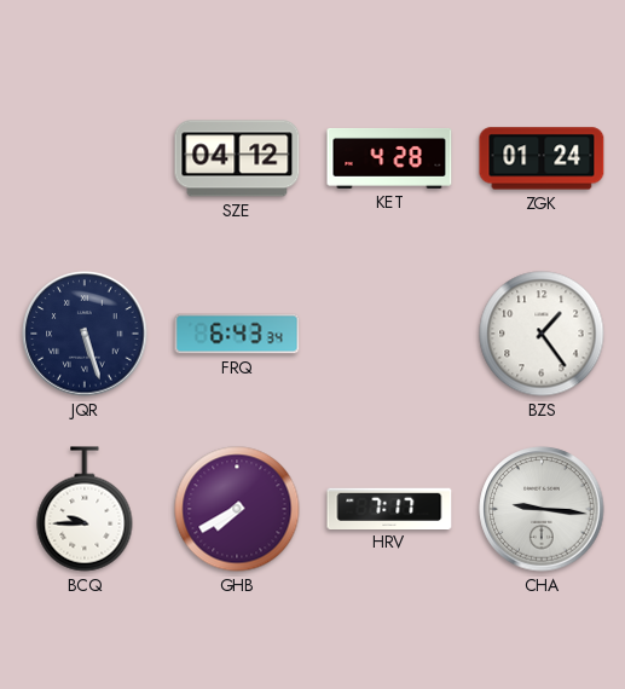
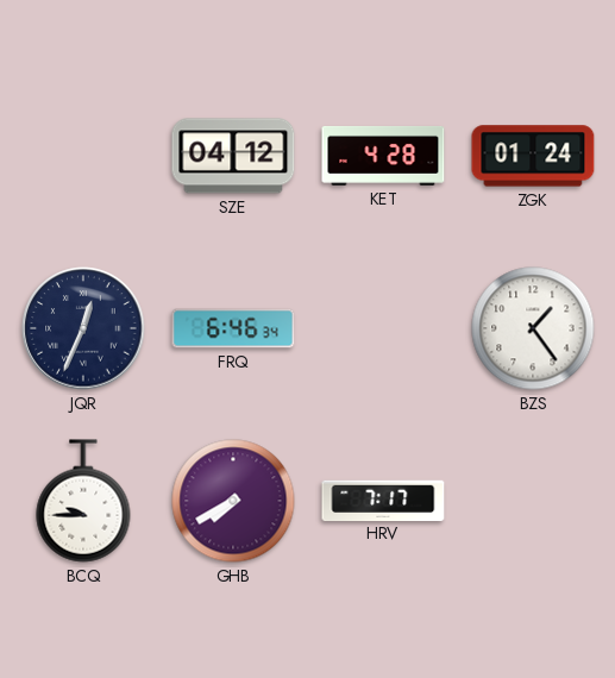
JQR: 5:27 -> 12:34 (83, 328)
FRQ: 6:43 -> 6:46 (233, 328)
CHA: 9:16 -> none (542, 509)
